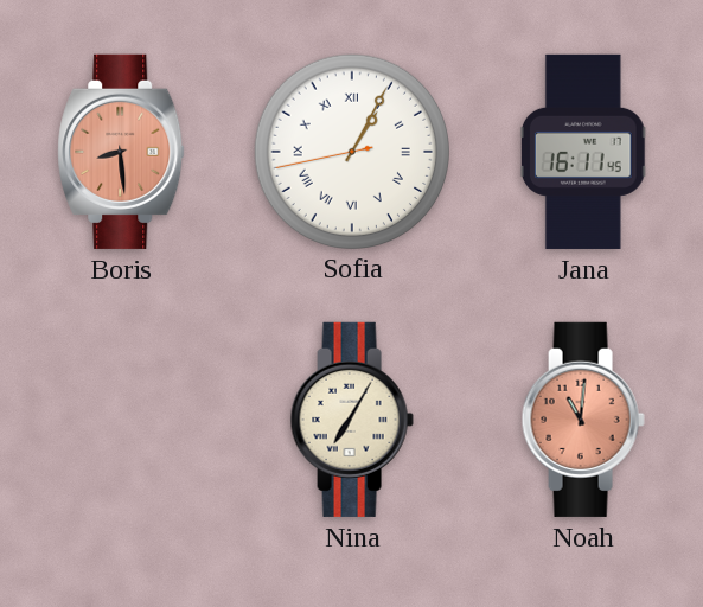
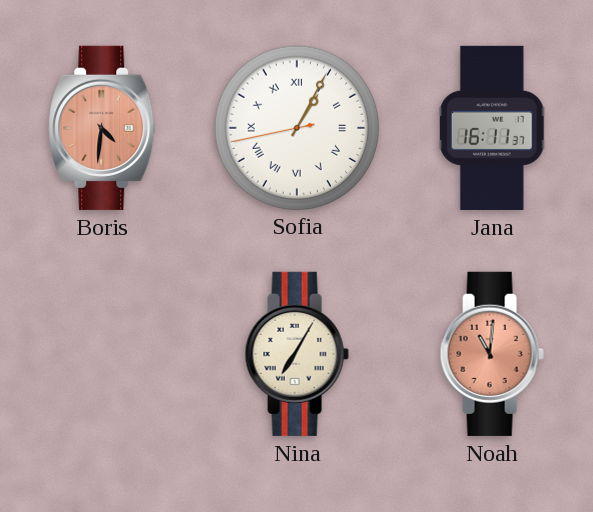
Boris: 8:29 -> 4:31 (102, 128)
Jana: 16:11:45 -> 16:11:37 (492, 128)
